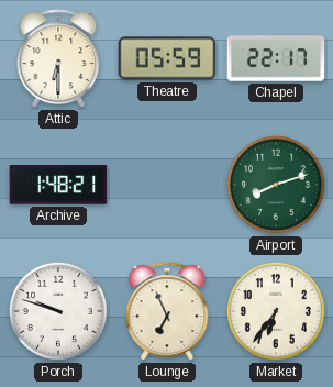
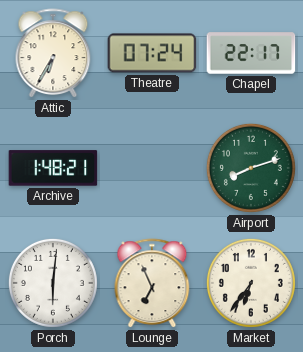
Attic: 6:30 -> 6:35 (53, 54)
Theatre: 05:59 -> 07:24 (152, 53)
Porch: 9:48 -> 6:01 (53, 283)
